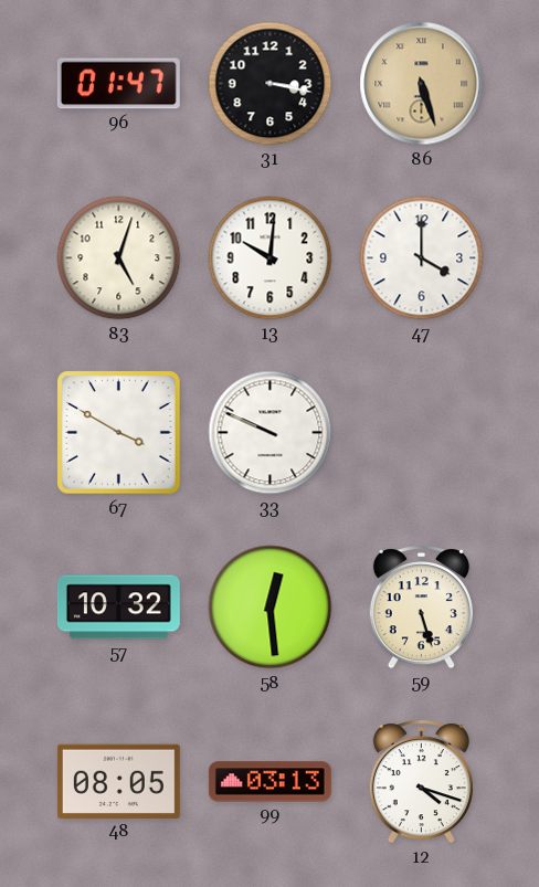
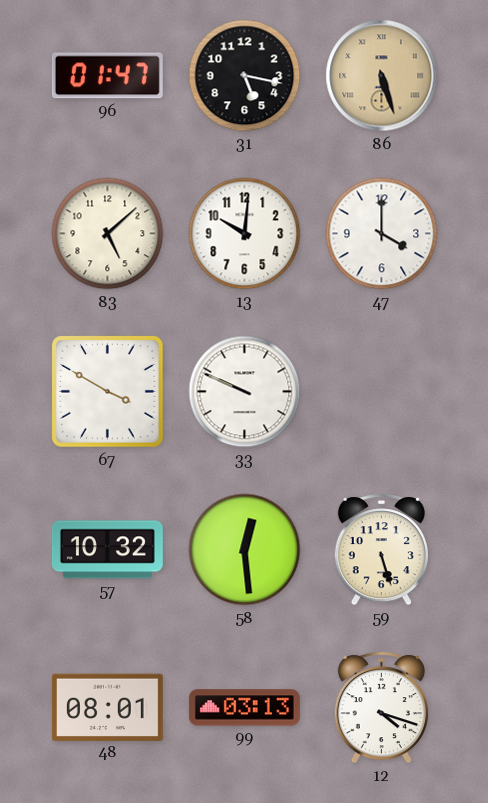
31: 3:17 -> 5:17 (245, 76)
83: 5:03 -> 5:08 (108, 234)
48: 08:05 -> 08:01 (107, 707)
